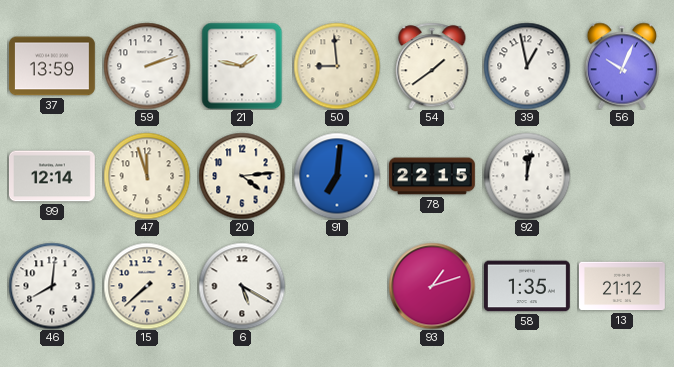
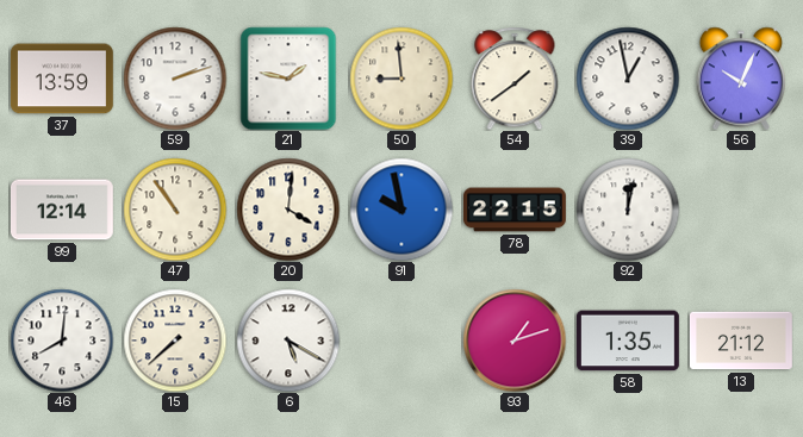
47: 11:57 -> 10:54 (175, 210)
20: 4:14 -> 4:01 (288, 210)
91: 7:01 -> 9:58 (401, 210)
